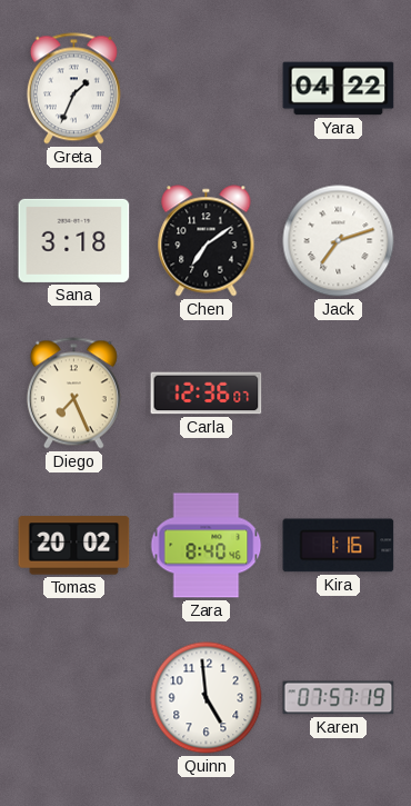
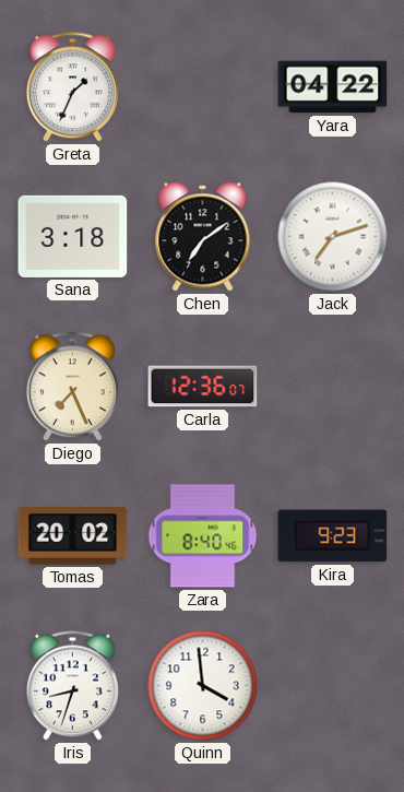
Kira: 1:16 -> 9:23 (333, 536)
Iris: none -> 8:33 (72, 686)
Quinn: 4:59 -> 3:59 (203, 686)
Karen: 07:57 -> none (339, 698)
